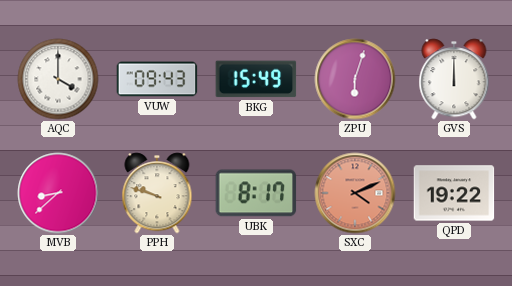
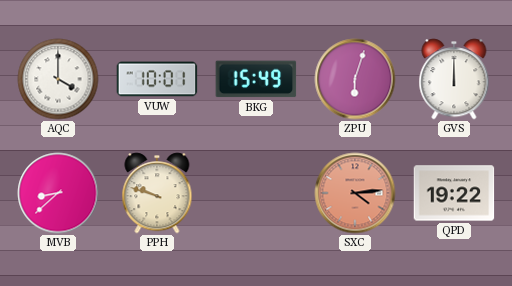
VUW: 09:43 -> 10:01 (157, 79)
UBK: 8:17 -> none (256, 193)
SXC: 4:11 -> 4:14 (355, 193)
